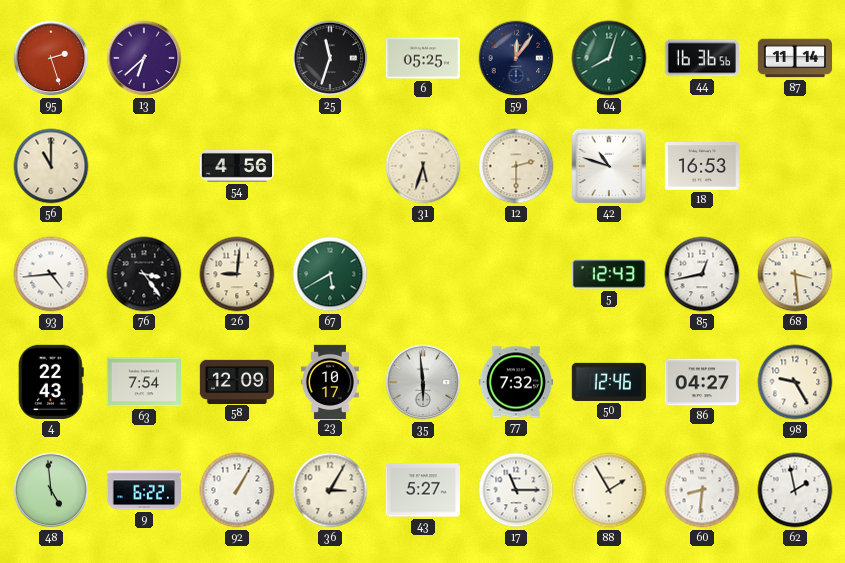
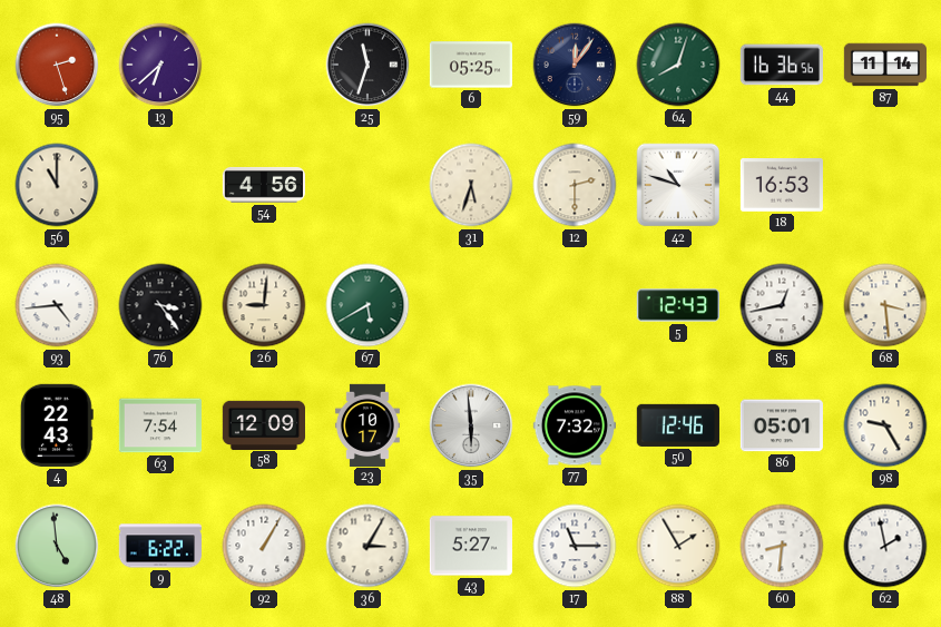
86: 04:27 -> 05:01 (782, 425)
